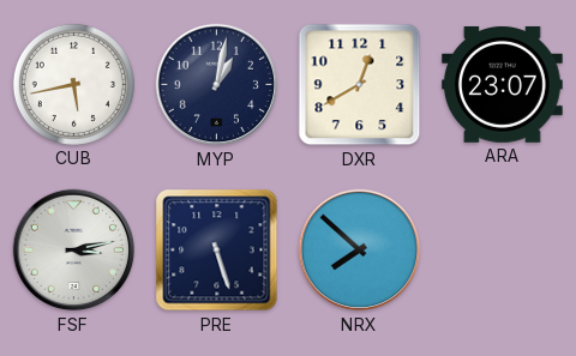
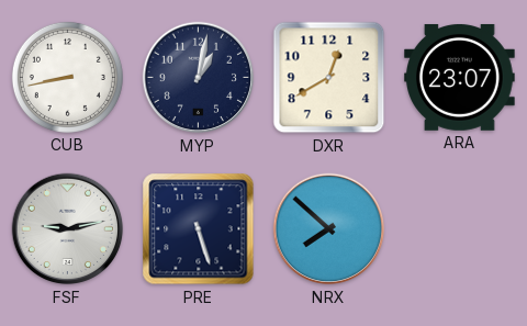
CUB: 5:43 -> 8:43 (67, 77)
FSF: 3:13 -> 9:13 (68, 229)
